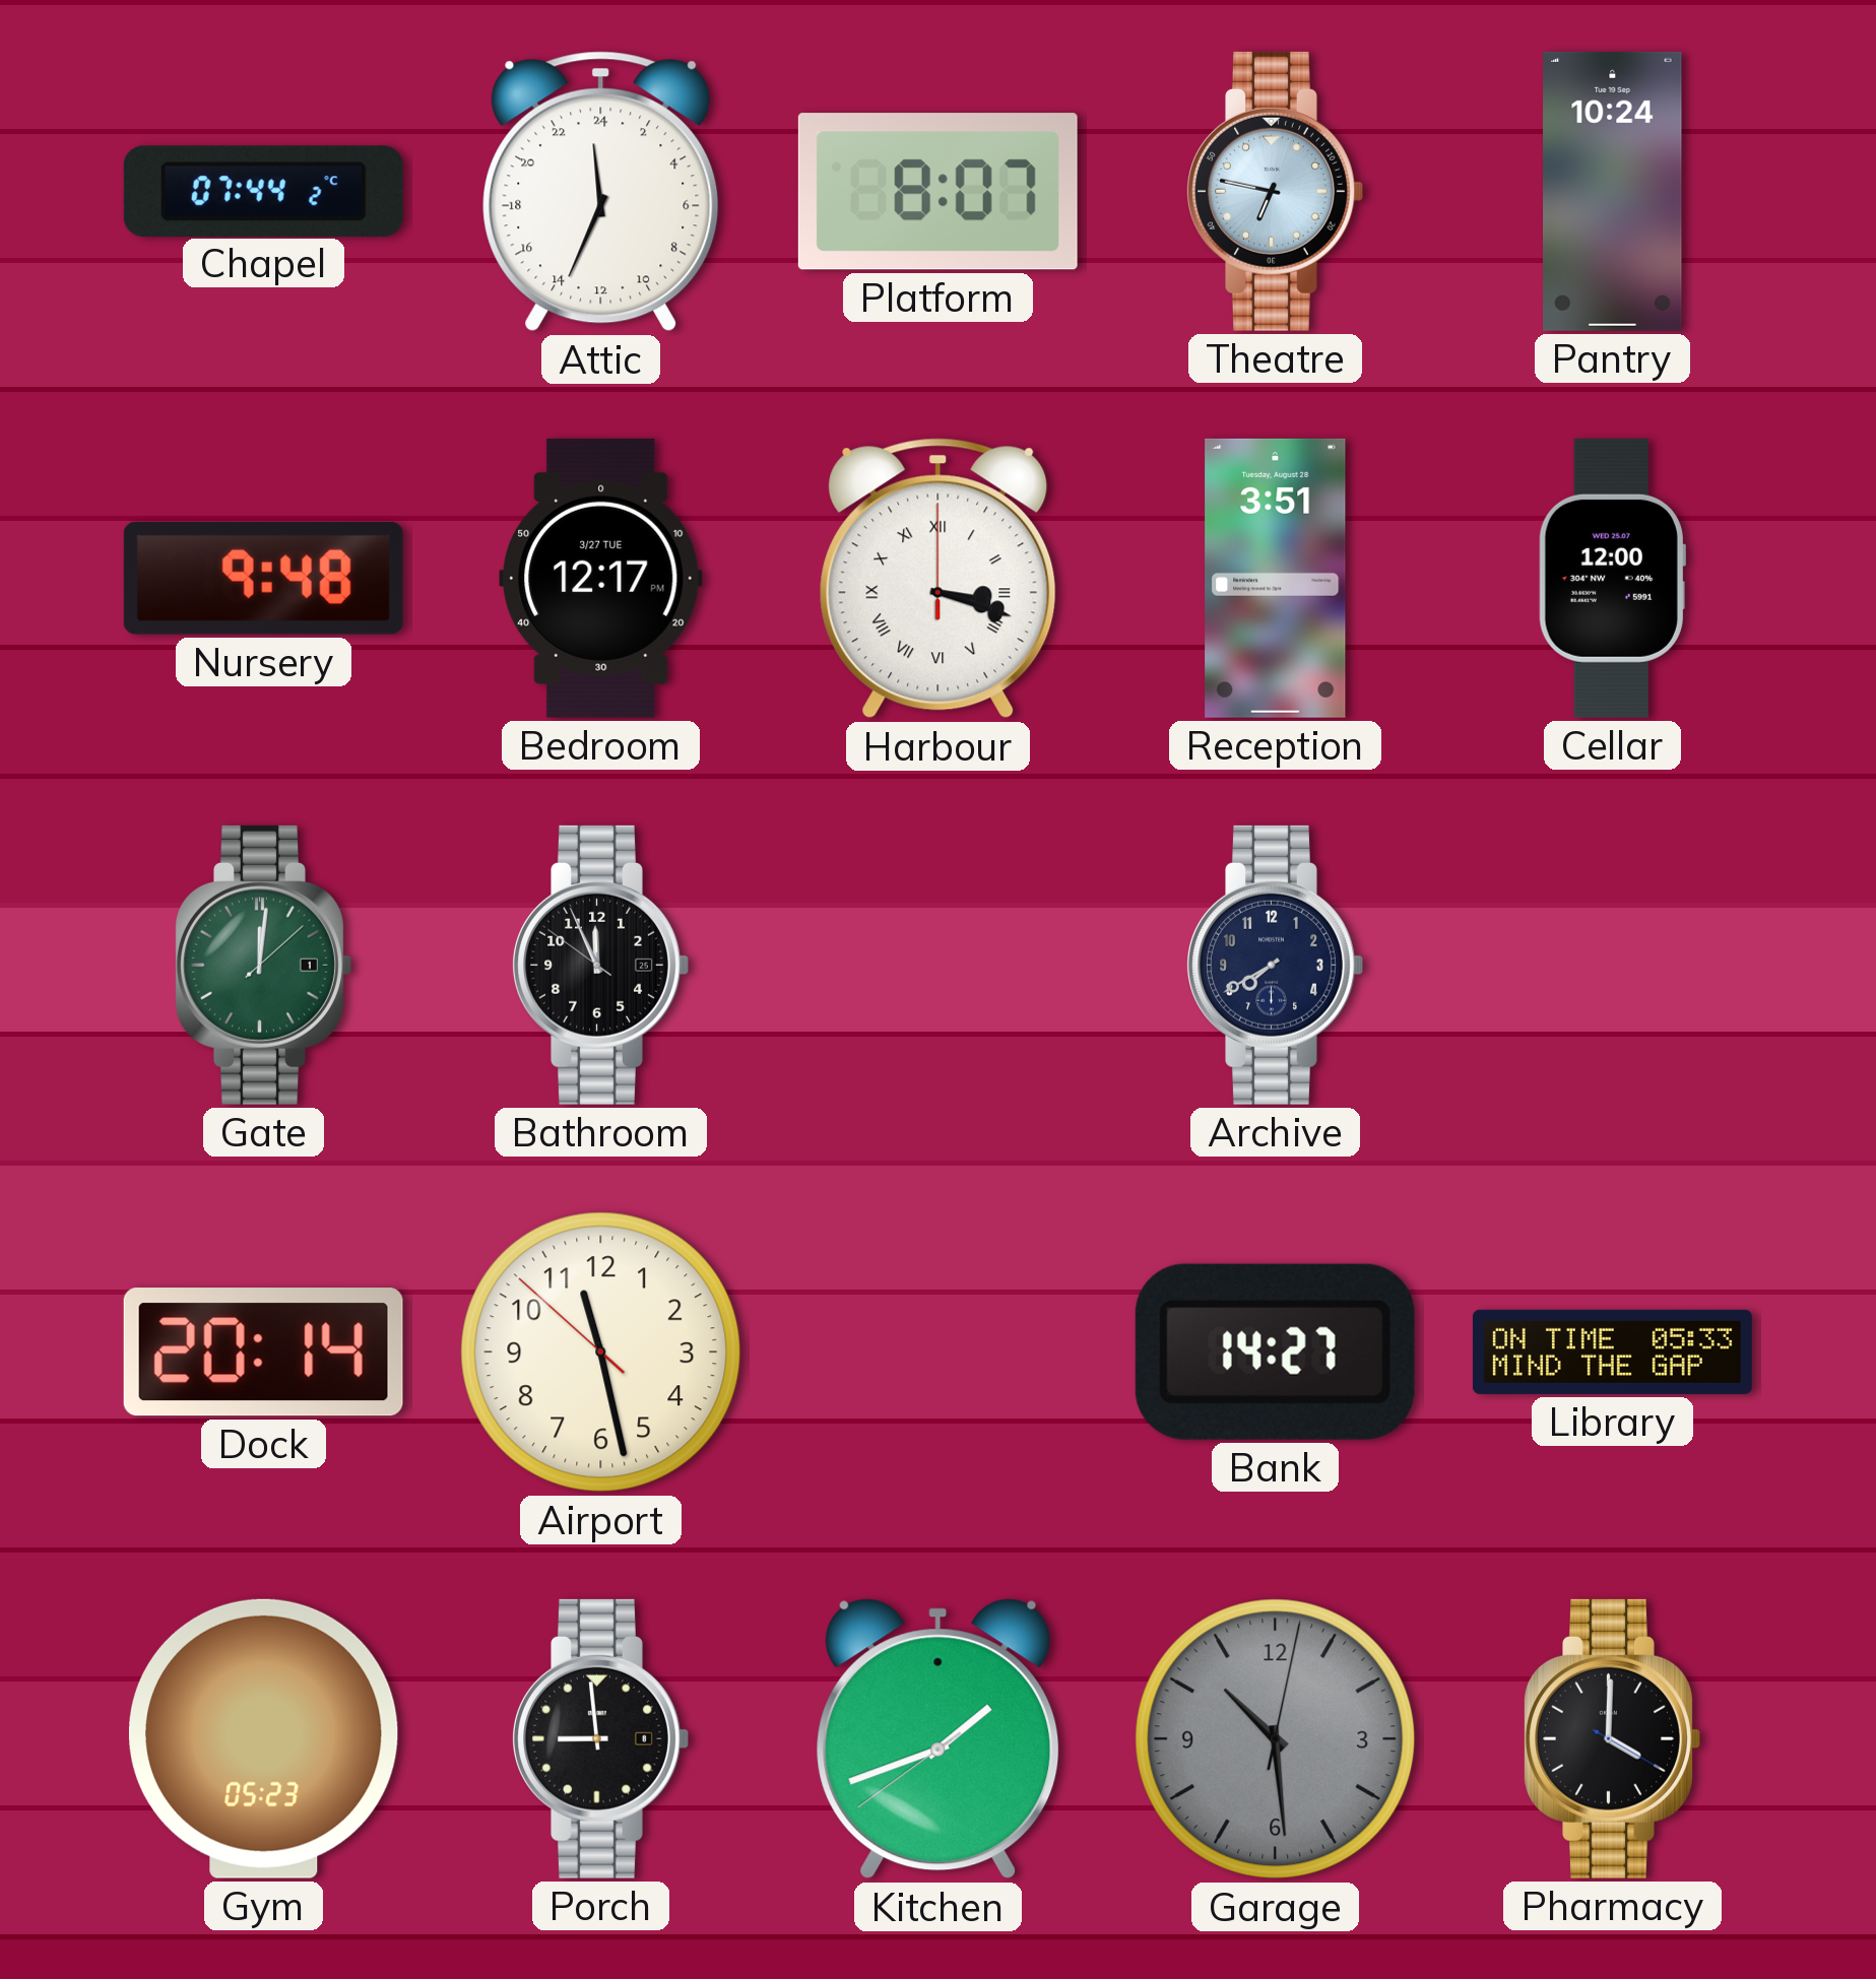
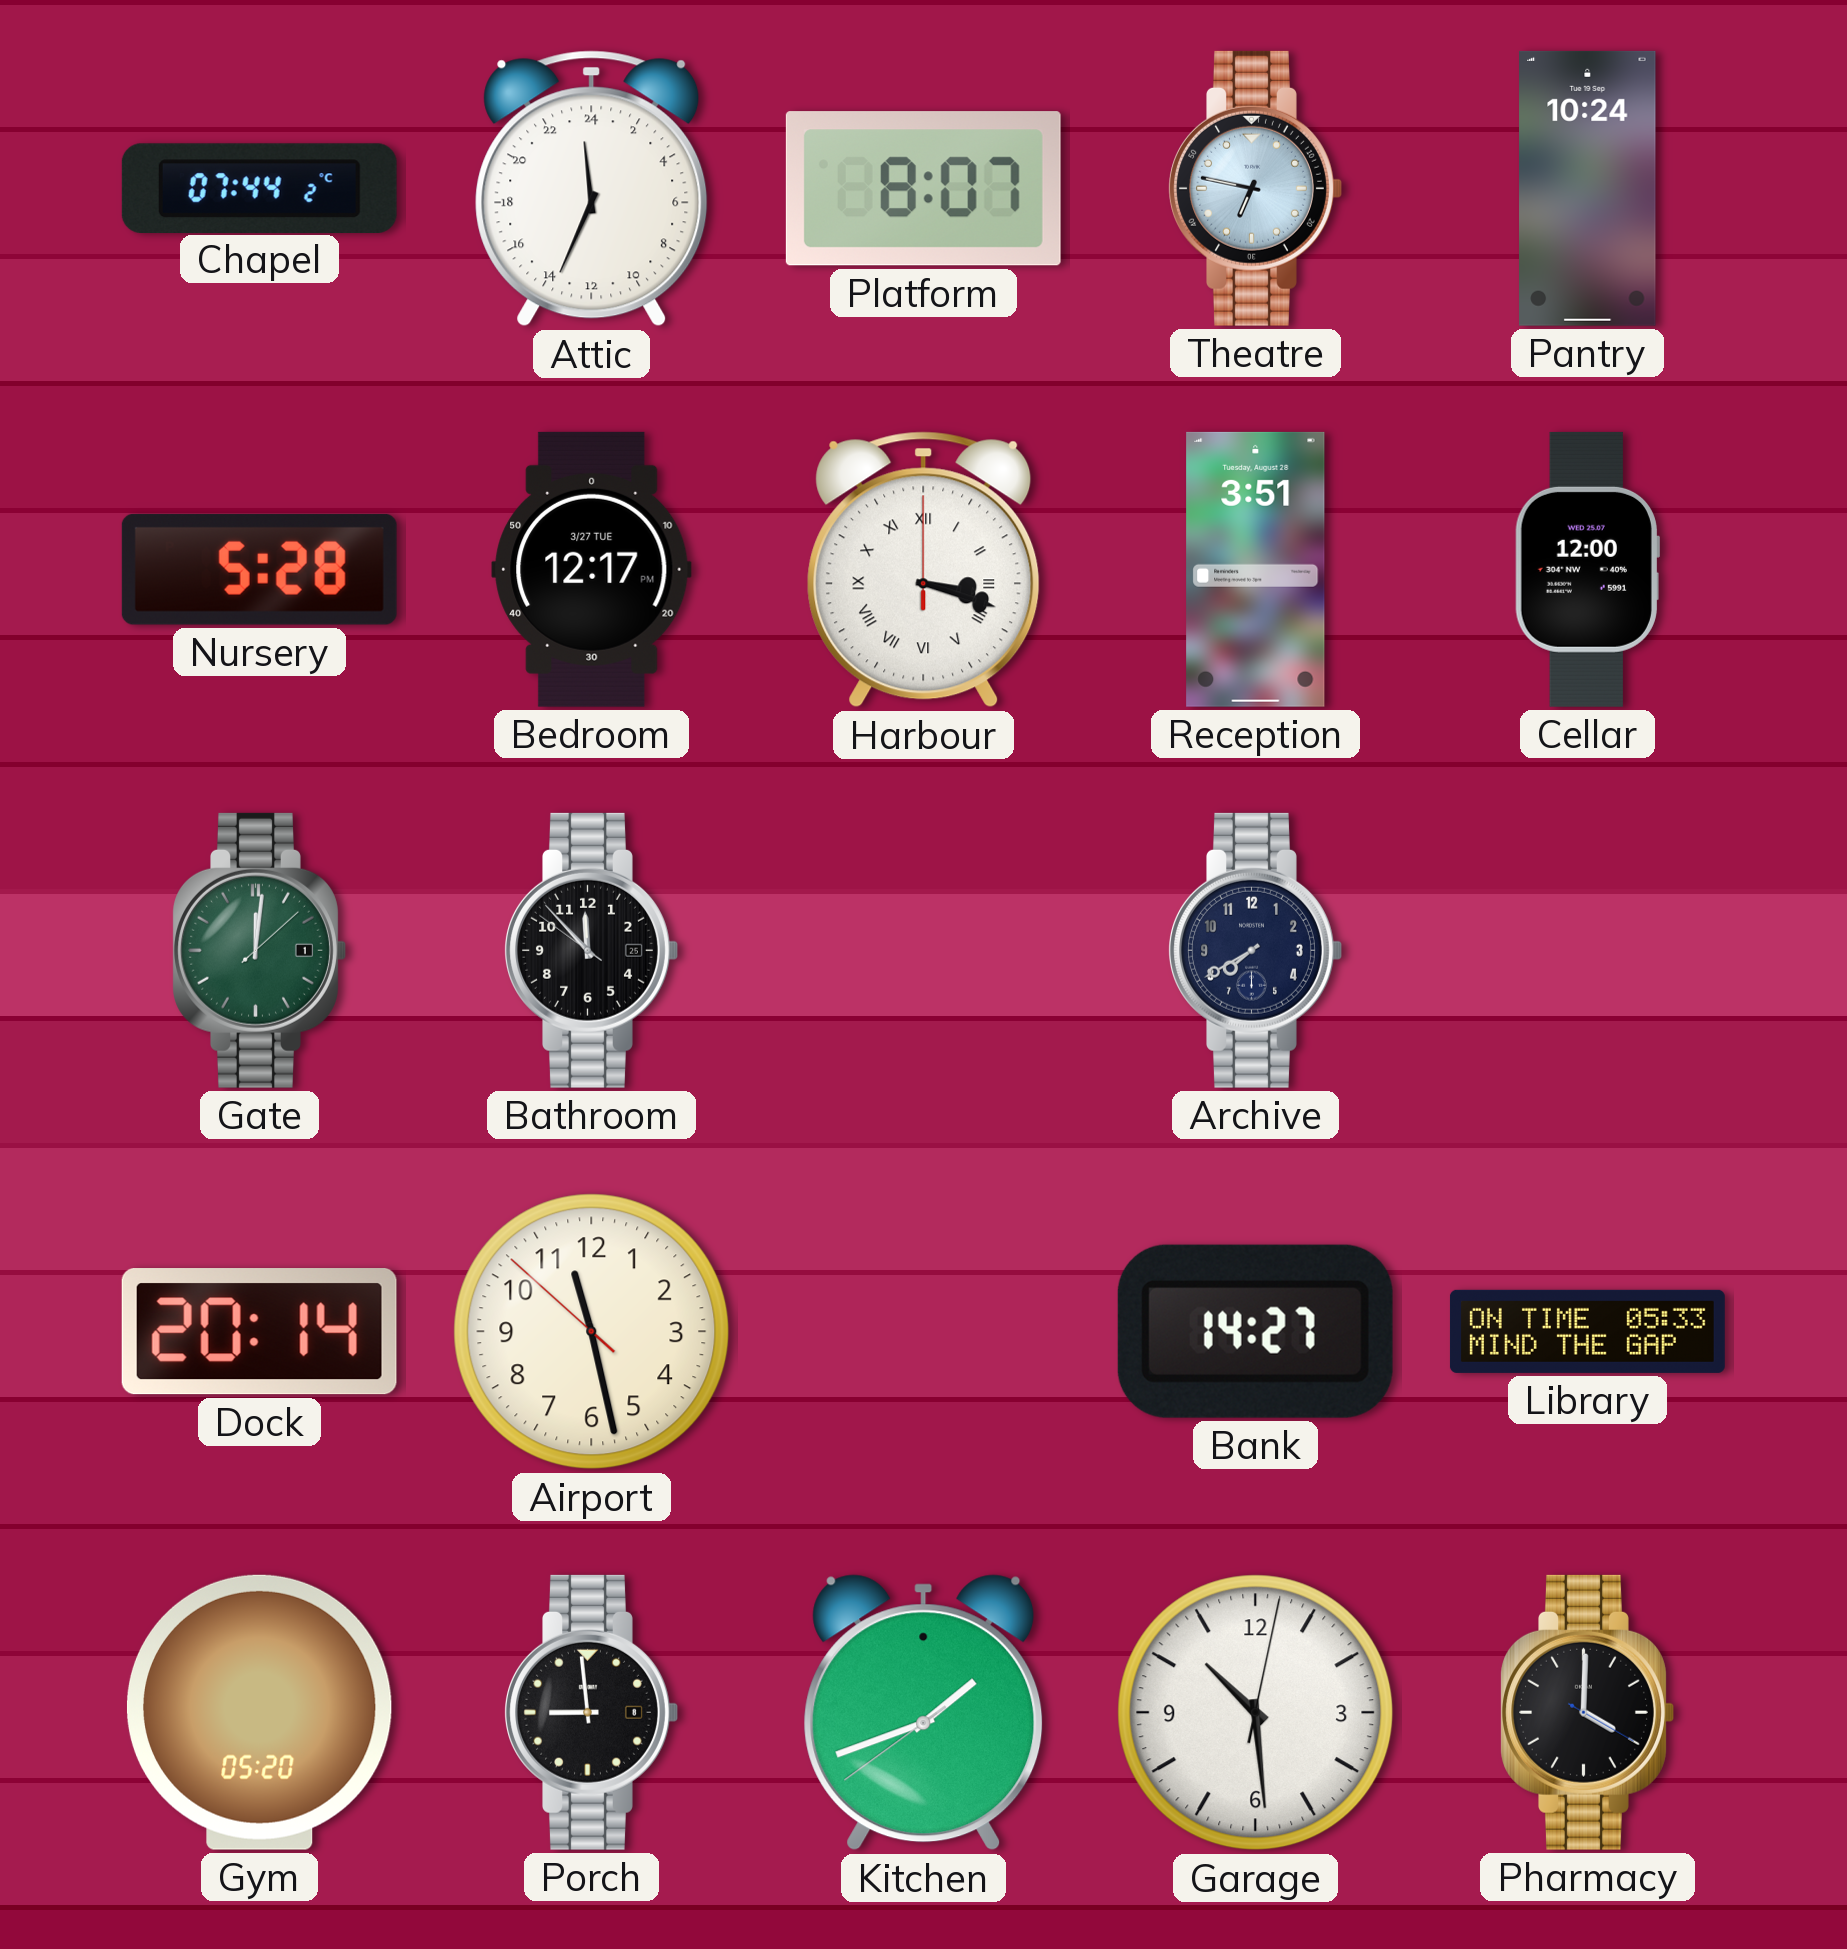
Nursery: 9:48 -> 5:28 (259, 569)
Bathroom: 11:55 -> 11:52 (591, 950)
Gym: 05:23 -> 05:20 (259, 1712)
Garage dial: grey -> white (1256, 1713)
